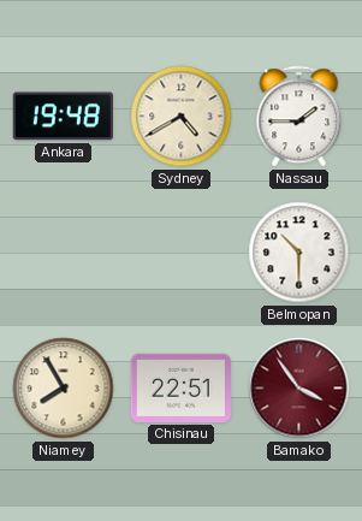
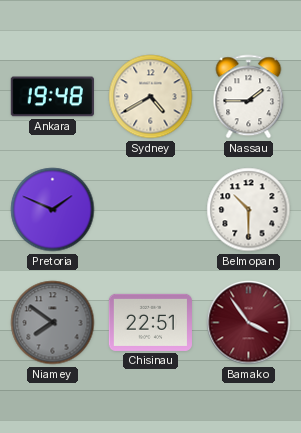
Pretoria: none -> 1:49 (53, 210)
Niamey: 7:55 -> 7:51 (53, 323)
Niamey dial: cream -> grey (53, 323)
